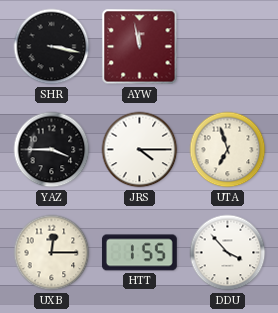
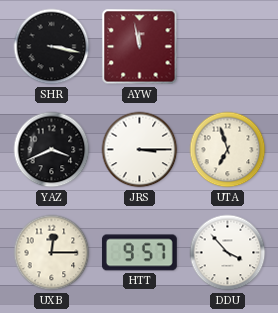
YAZ: 3:45 -> 3:41 (52, 150)
JRS: 4:15 -> 3:15 (140, 150)
HTT: 1:55 -> 9:57 (139, 253)
